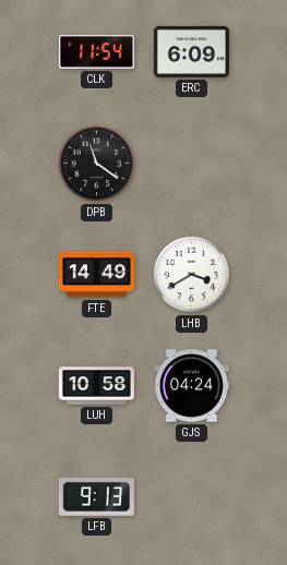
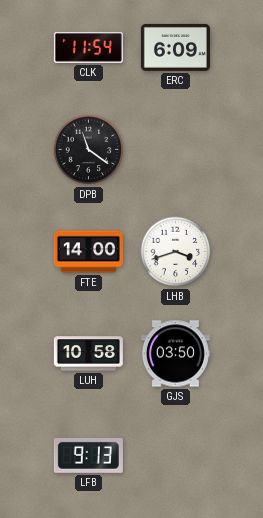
FTE: 14:49 -> 14:00 (88, 252)
LHB: 3:40 -> 3:42 (176, 252)
GJS: 04:24 -> 03:50 (175, 354)
